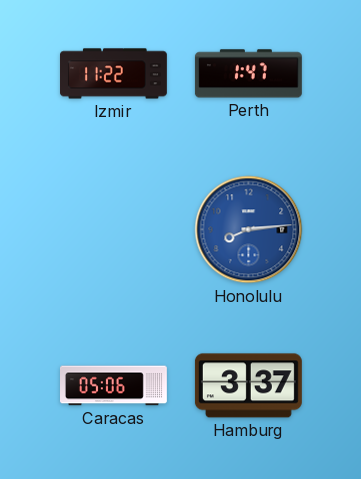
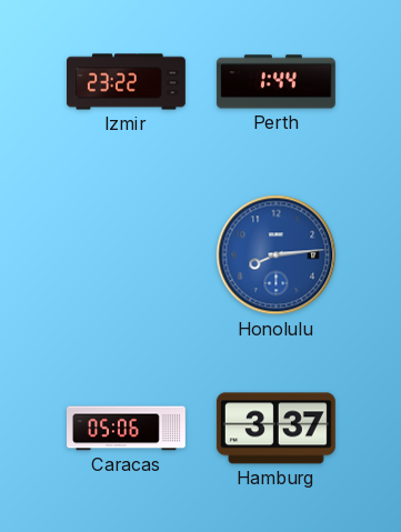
Izmir: 11:22 -> 23:22 (127, 82)
Perth: 1:47 -> 1:44 (275, 82)
